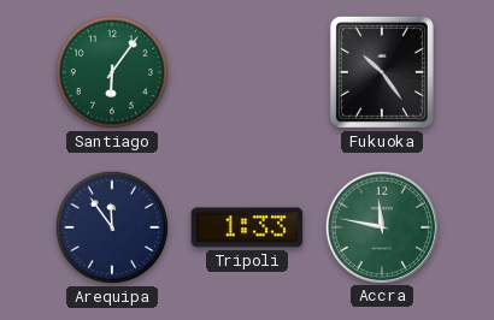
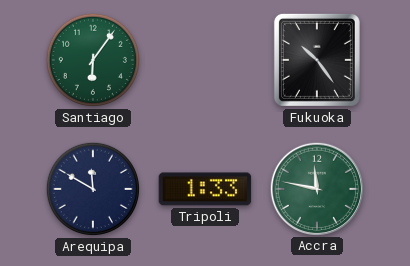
Arequipa: 11:54 -> 11:50 (93, 189)
